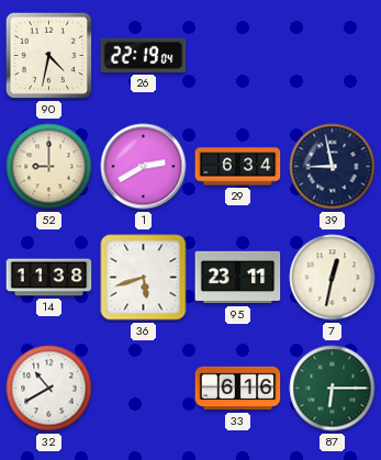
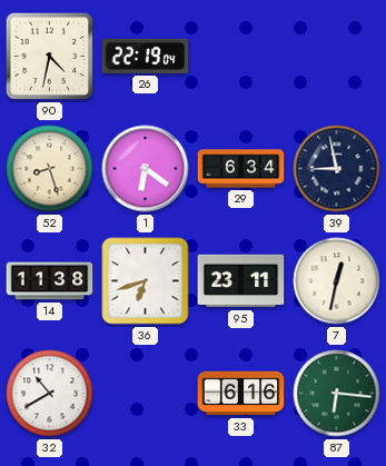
52: 9:00 -> 8:27 (50, 169)
1: 2:40 -> 6:21 (146, 169)
36: 5:42 -> 6:42 (146, 281)
87: 6:15 -> 6:16 (337, 394)
